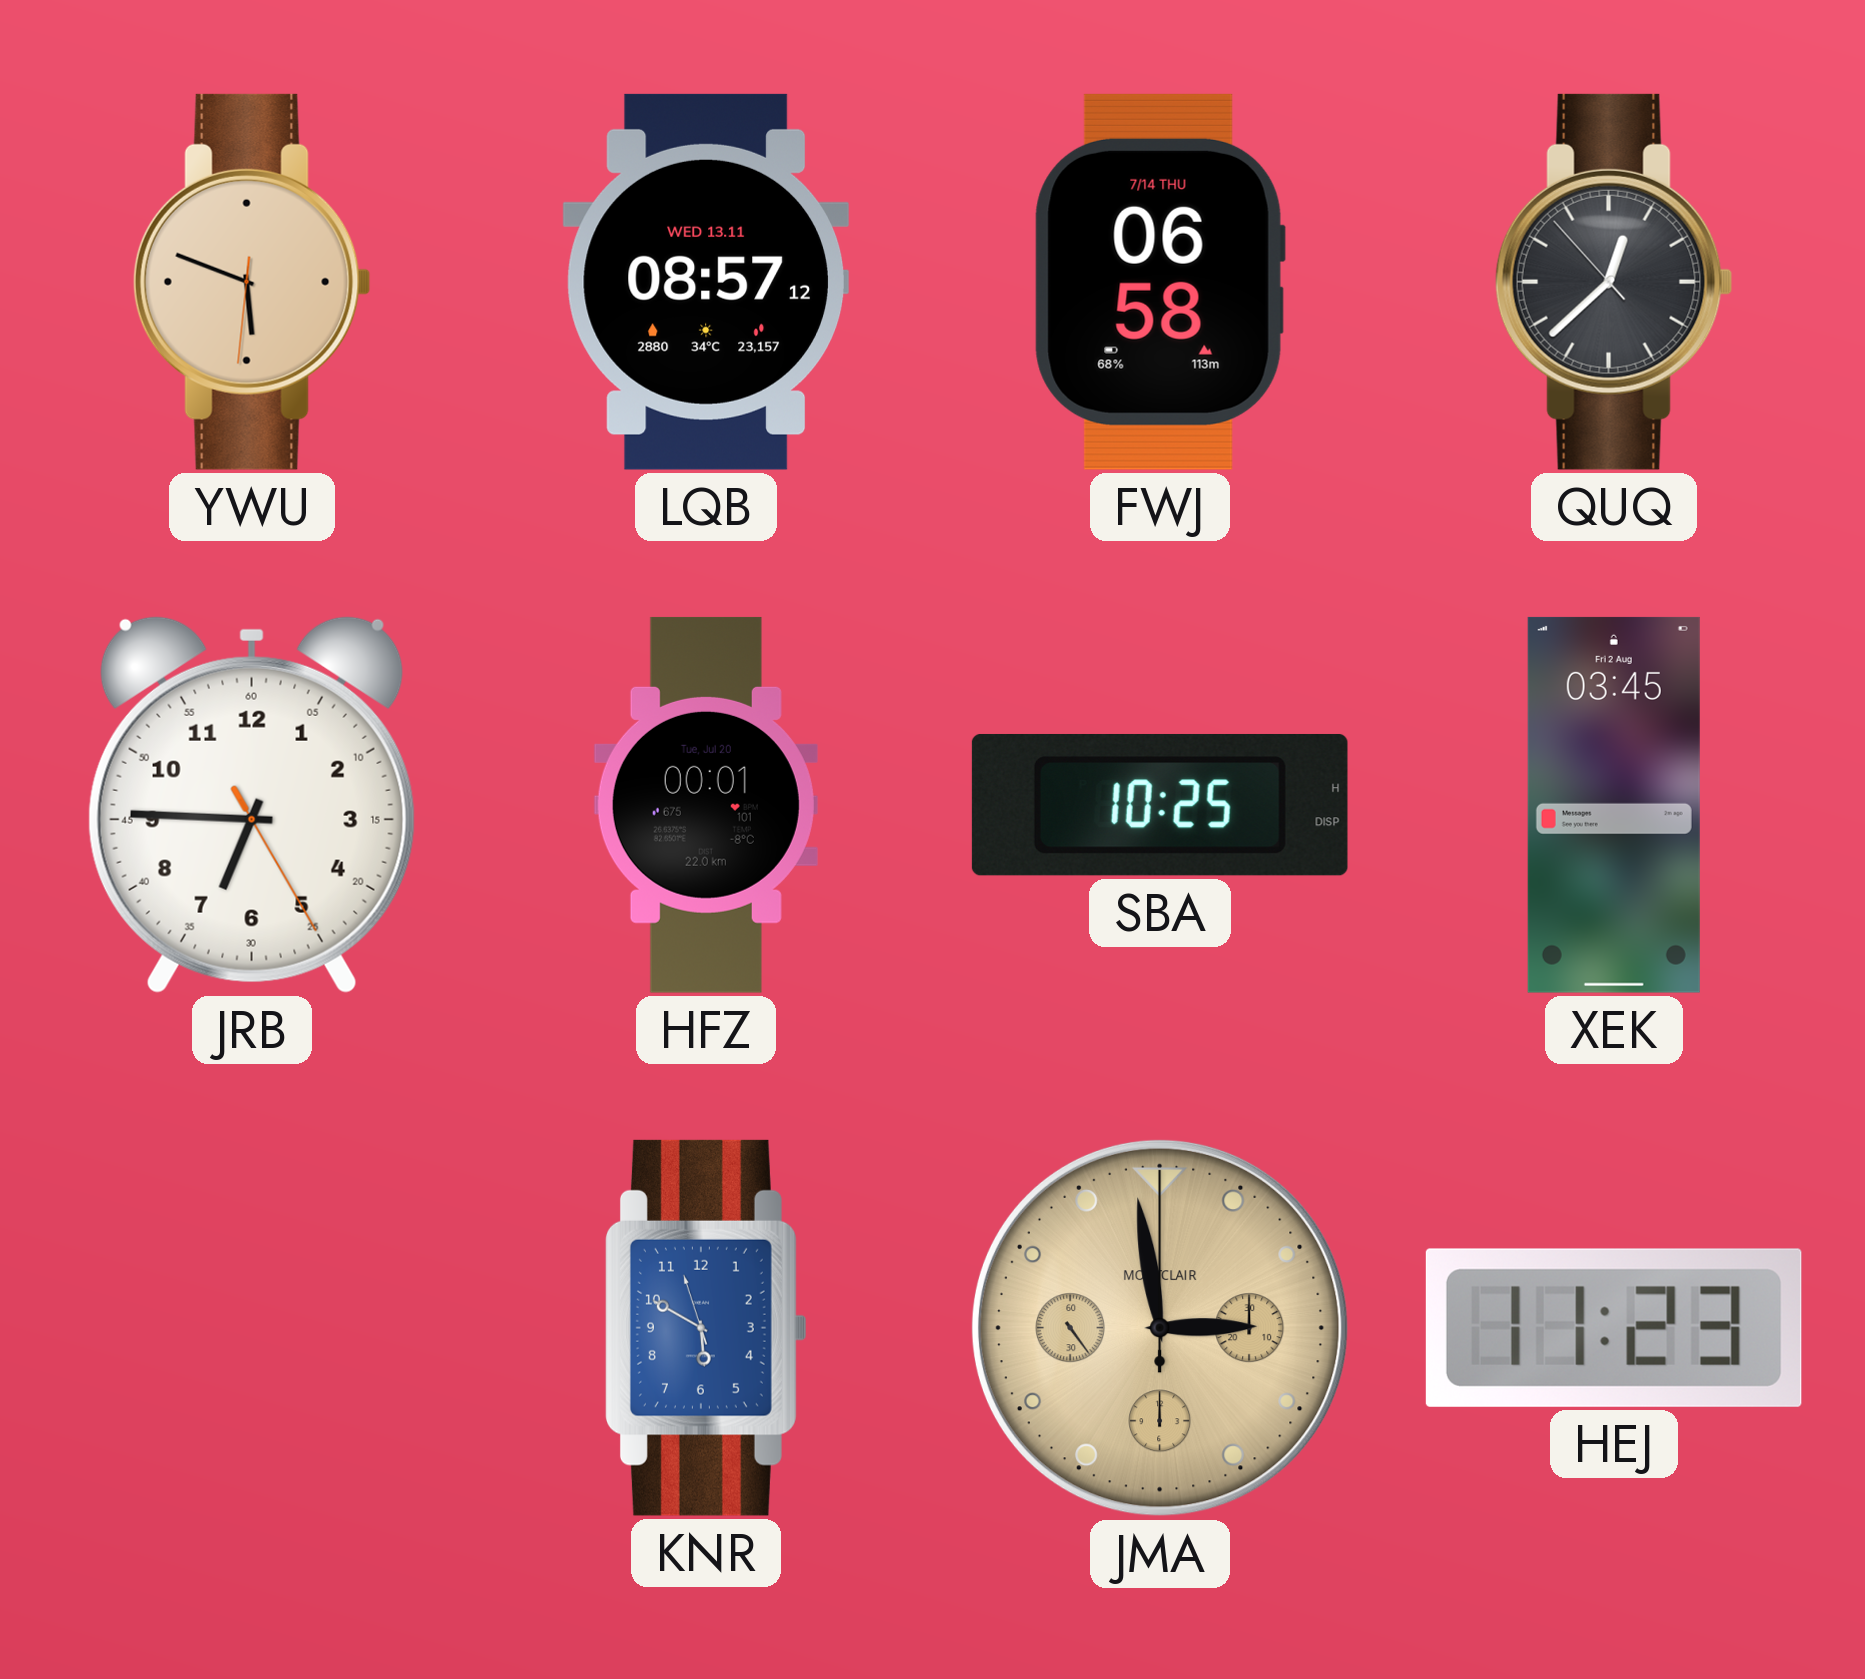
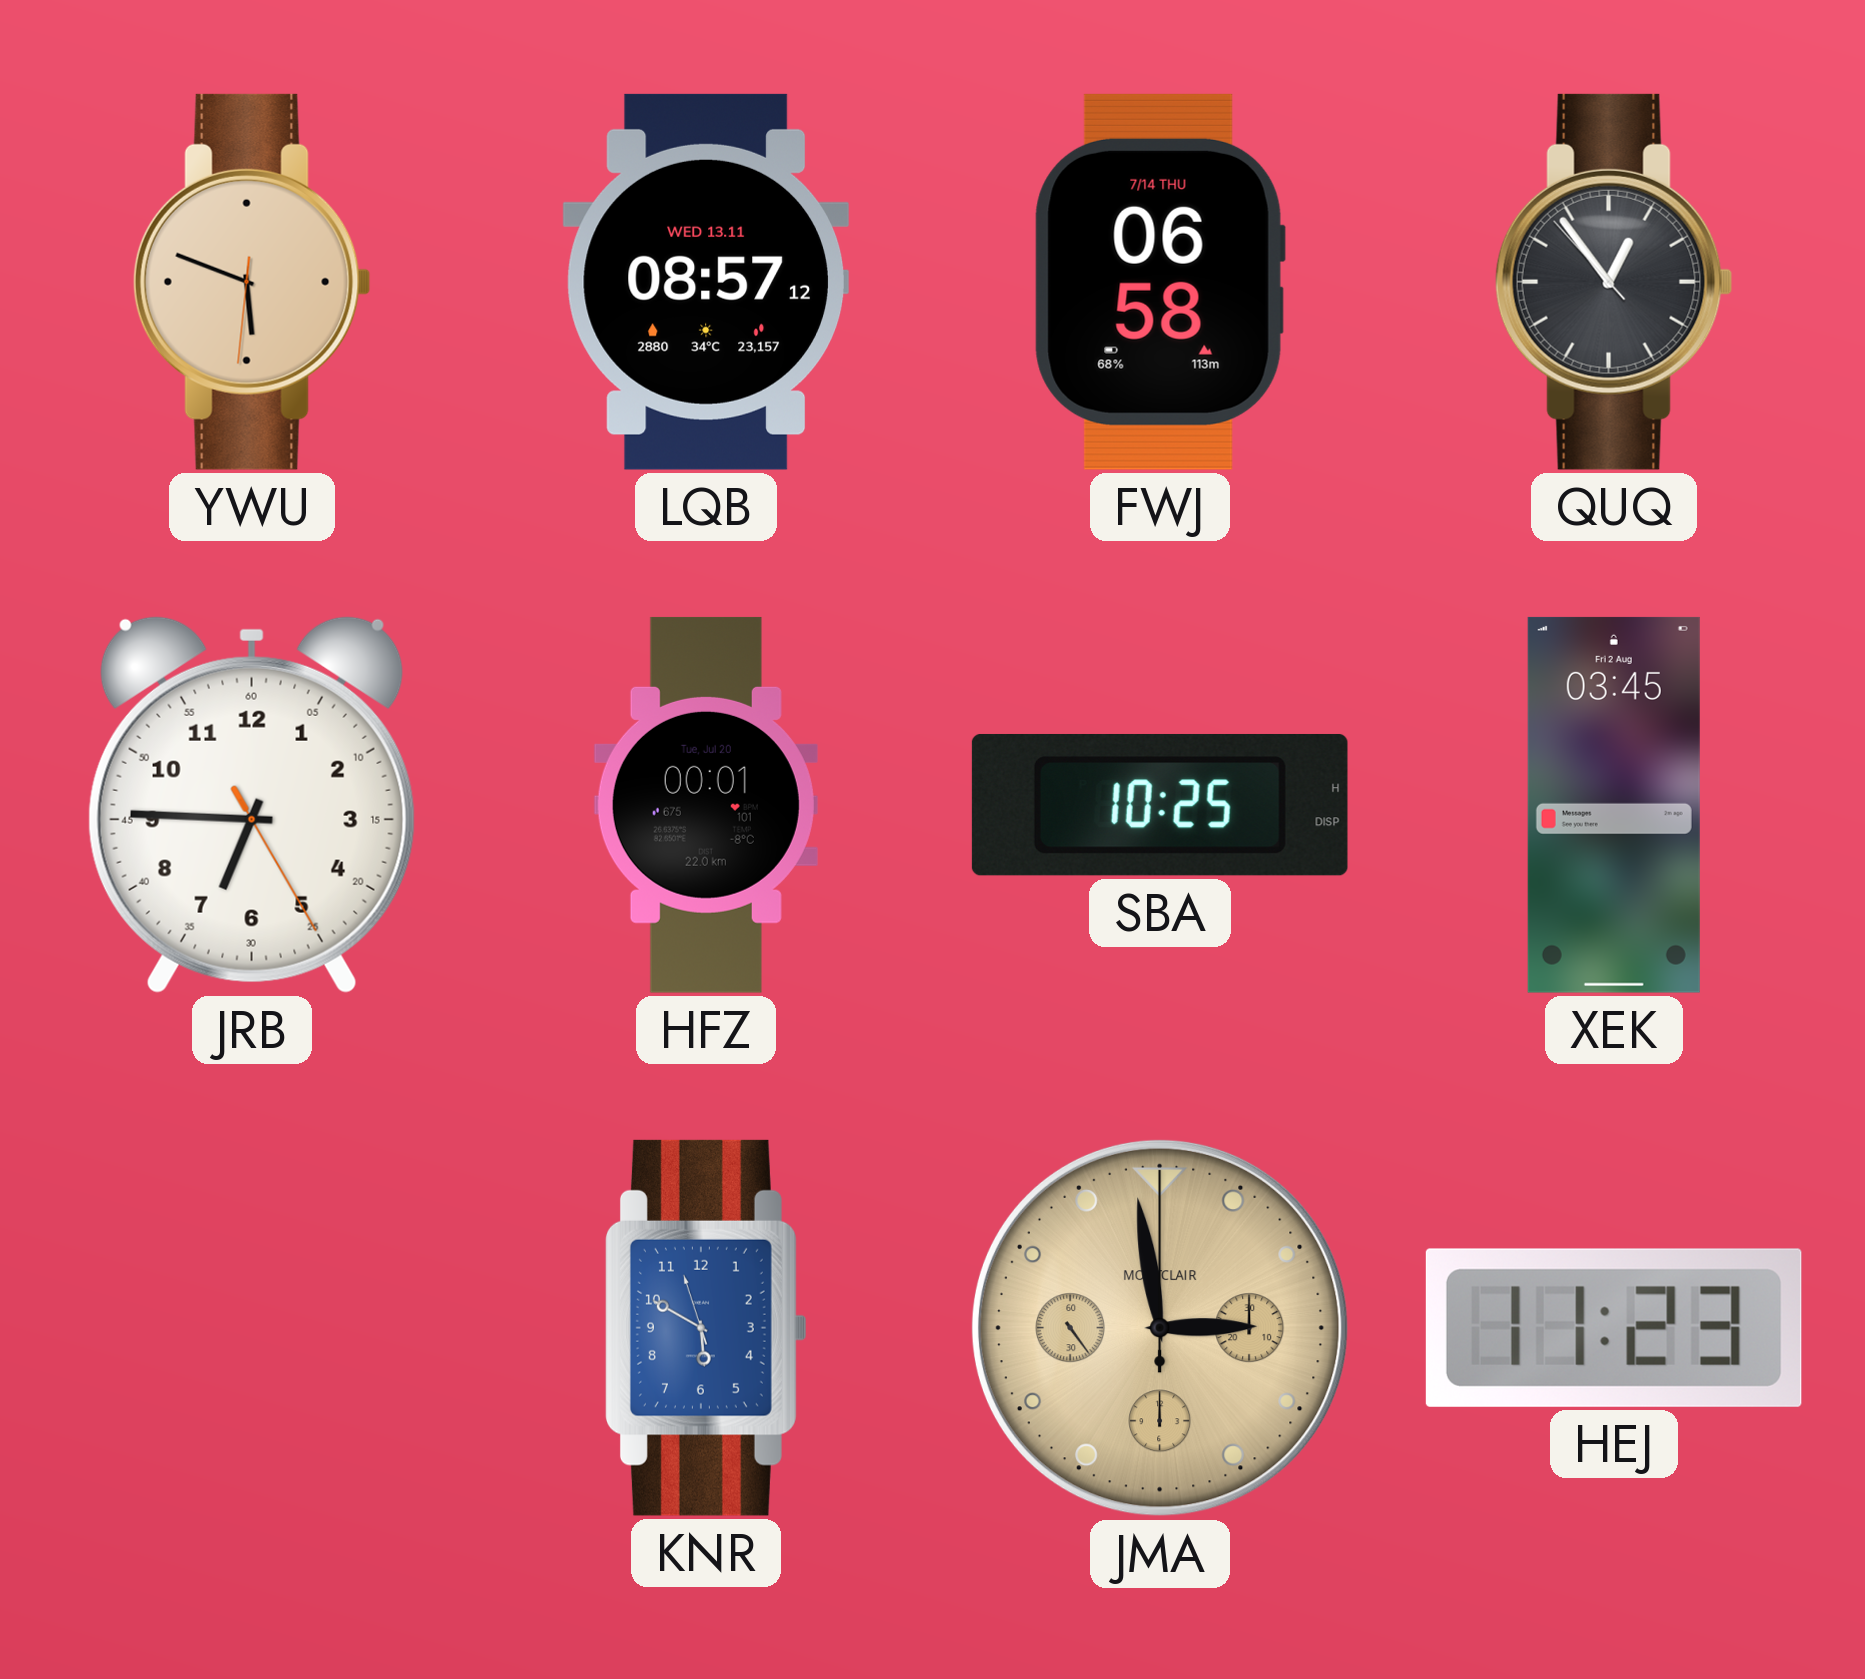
QUQ: 12:37 -> 12:53 (1614, 282)
